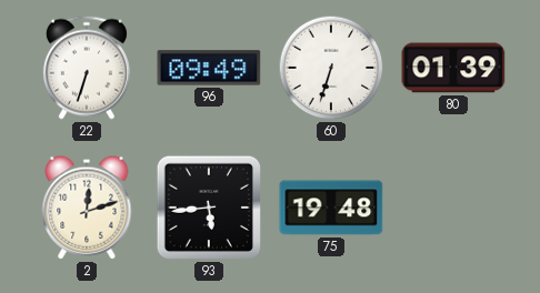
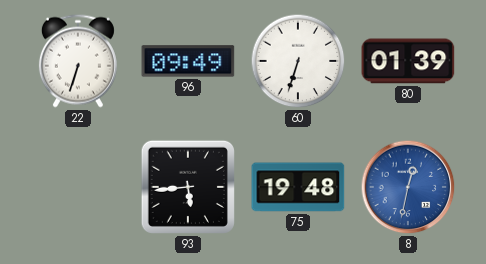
2: 12:12 -> none (87, 208)
8: none -> 12:32 (408, 187)
